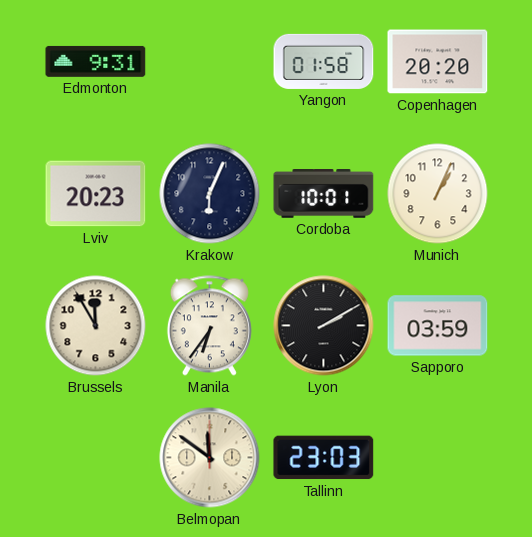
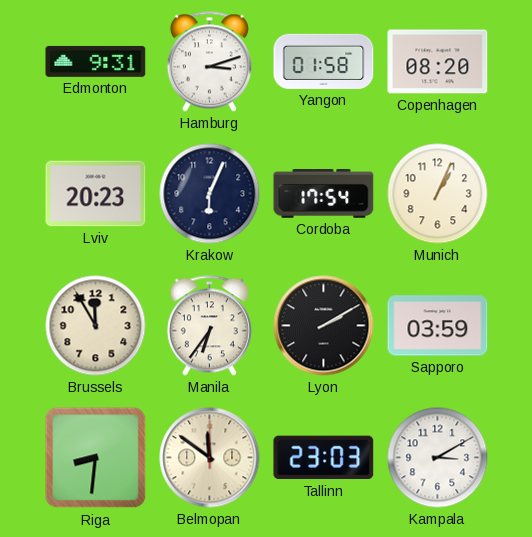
Hamburg: none -> 3:12 (209, 62)
Copenhagen: 20:20 -> 08:20 (438, 62)
Cordoba: 10:01 -> 17:54 (324, 194)
Riga: none -> 8:31 (96, 458)
Kampala: none -> 3:10 (438, 458)
